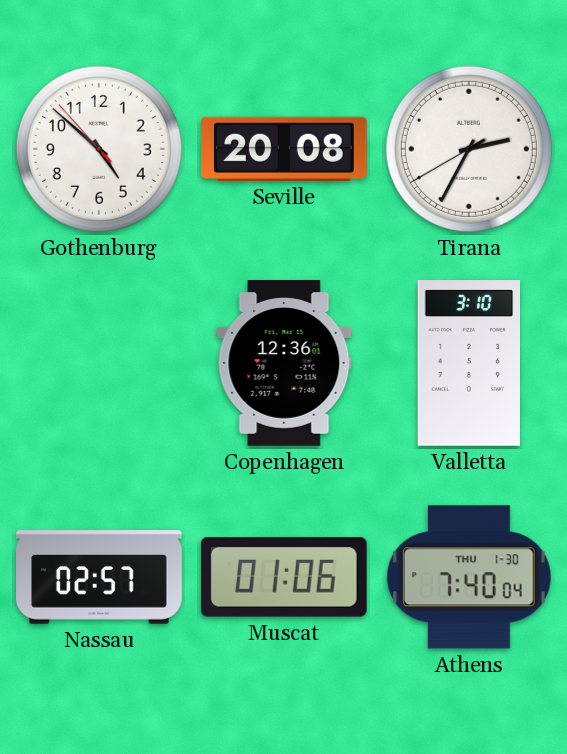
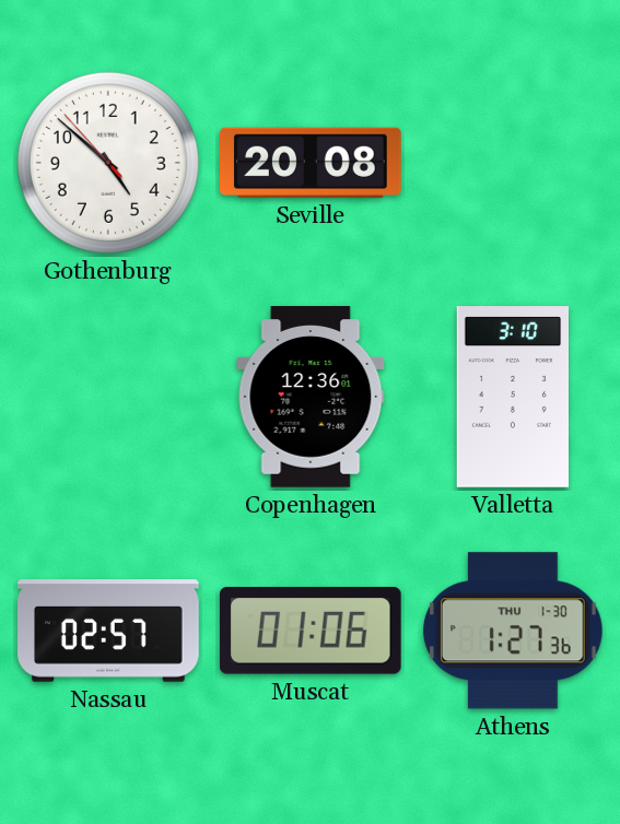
Tirana: 2:34 -> none (469, 149)
Athens: 7:40 -> 1:27 (514, 631)
